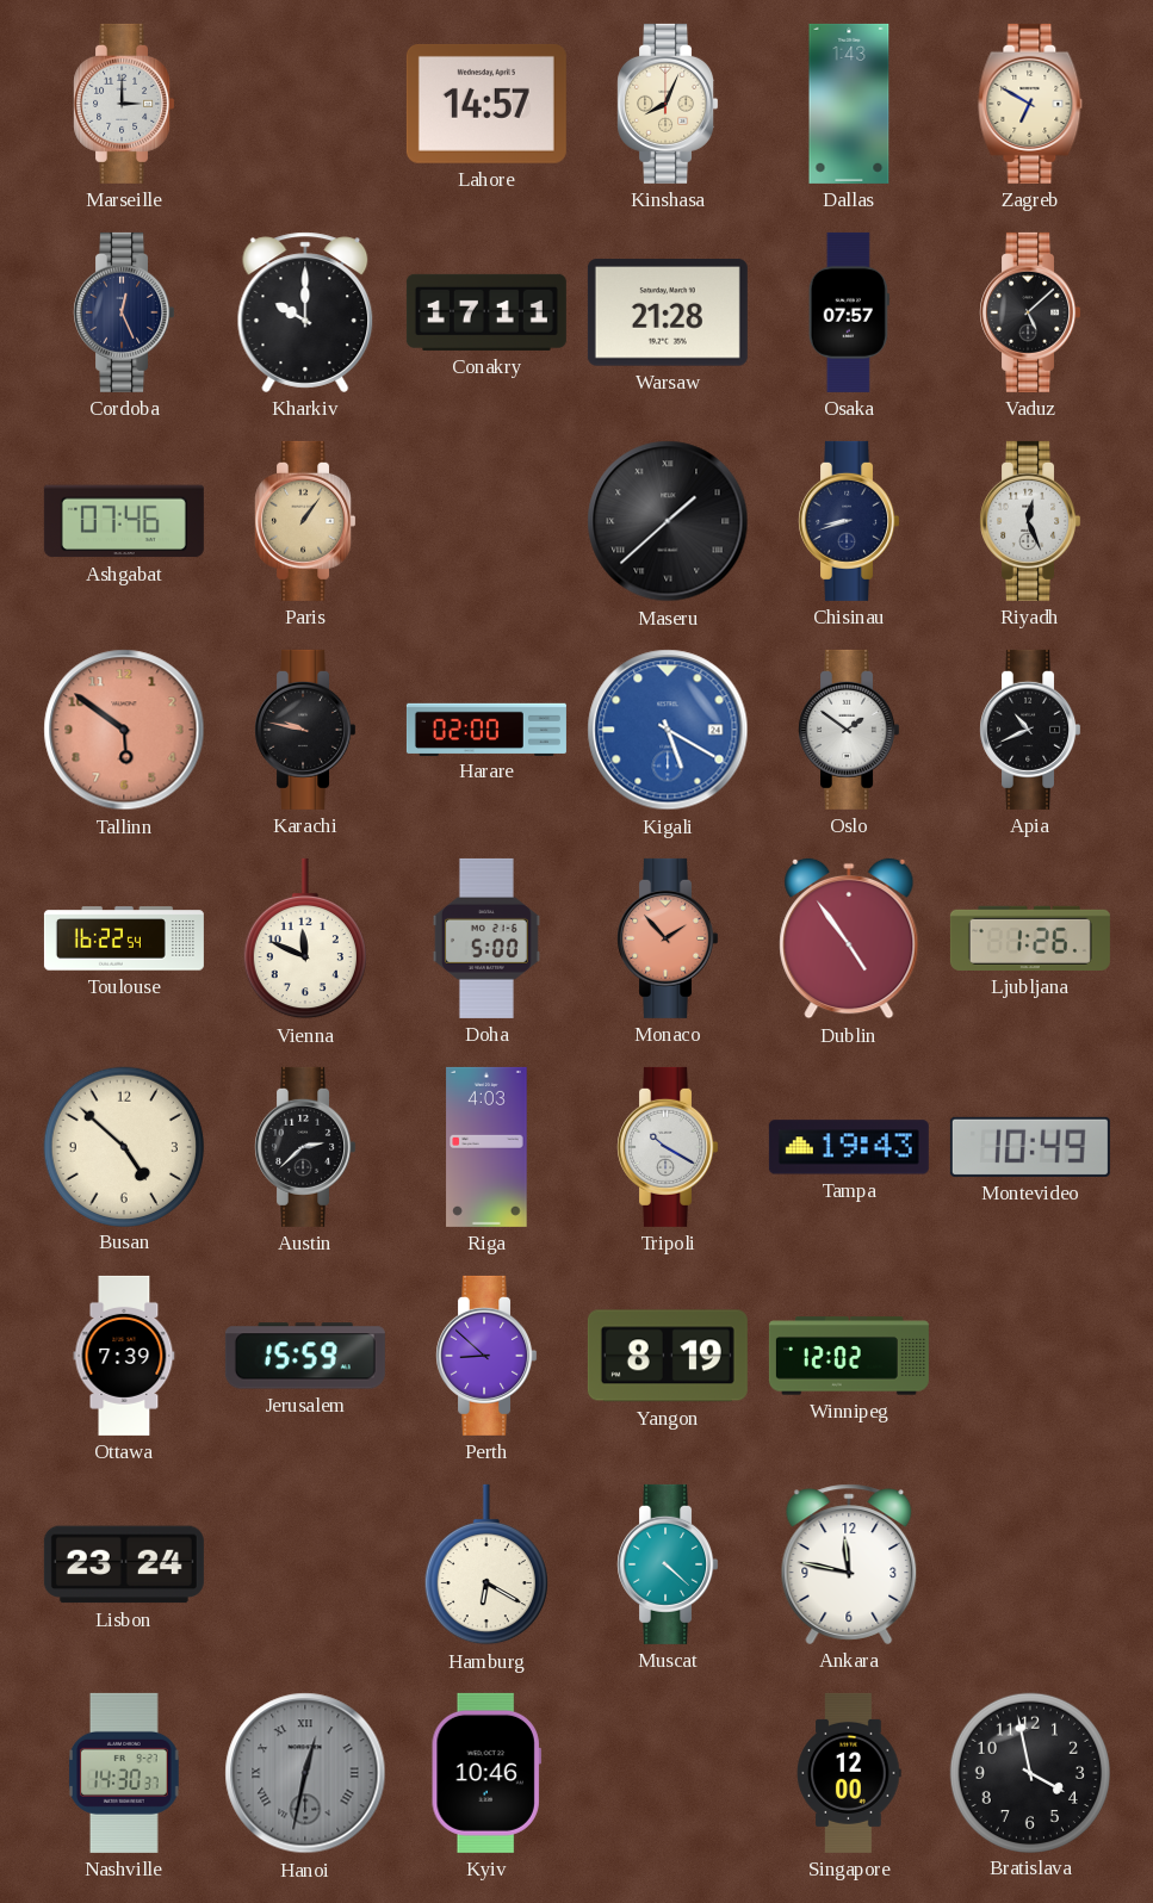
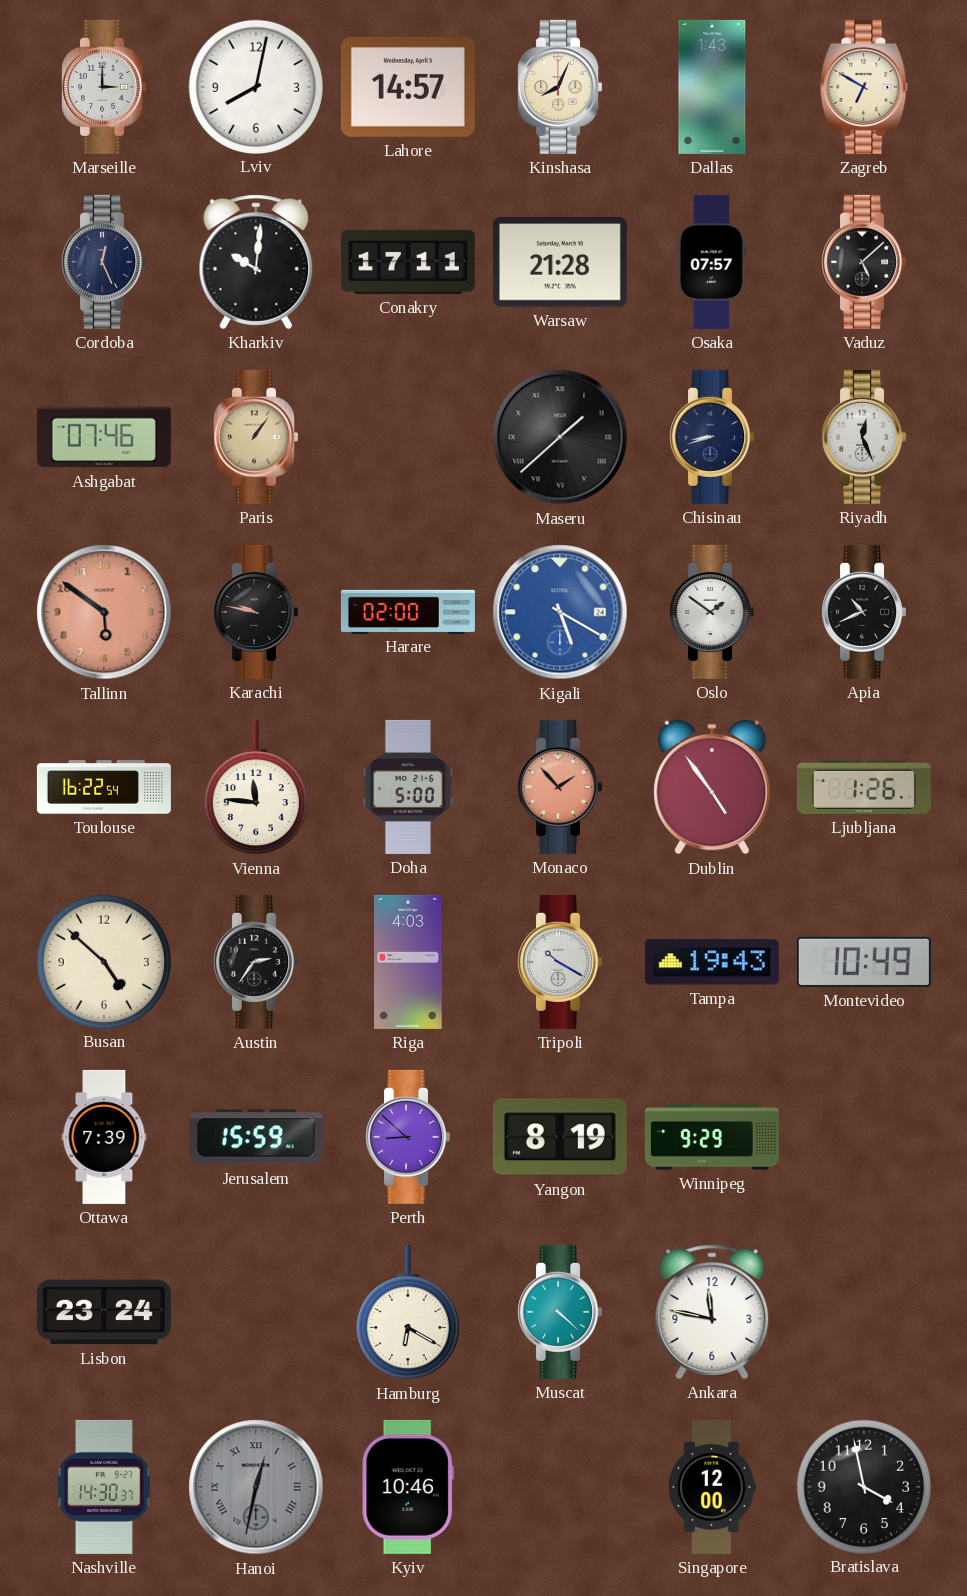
Lviv: none -> 8:02 (255, 86)
Kharkiv: 10:00 -> 10:01 (256, 262)
Vienna: 11:49 -> 11:46 (256, 787)
Austin: 2:38 -> 2:36 (256, 962)
Winnipeg: 12:02 -> 9:29 (712, 1137)
